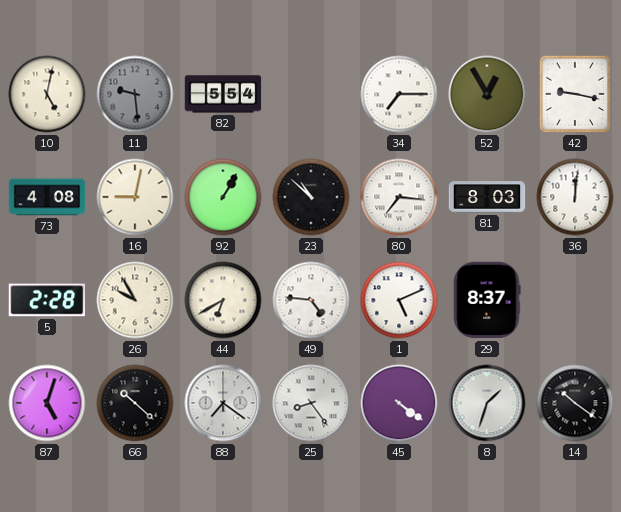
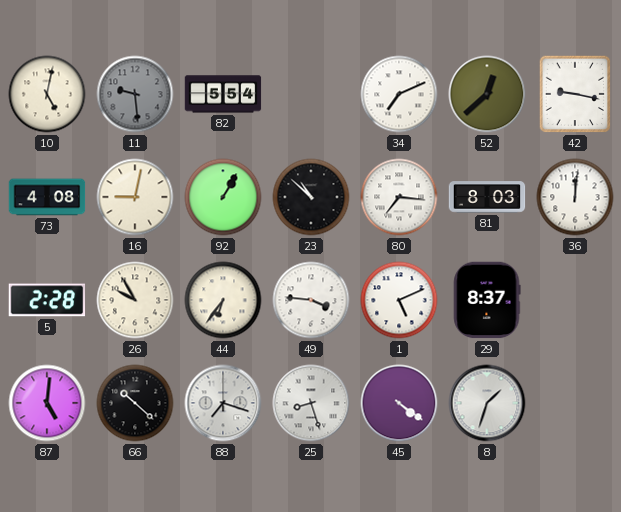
34: 7:15 -> 7:11 (399, 94)
52: 12:55 -> 12:38 (487, 94)
44: 6:40 -> 6:36 (223, 300)
49: 4:46 -> 3:46 (311, 300)
87: 5:03 -> 5:01 (47, 403)
88: 7:21 -> 7:18 (223, 403)
25: 8:24 -> 8:27 (311, 403)
14: 10:21 -> none (575, 403)
